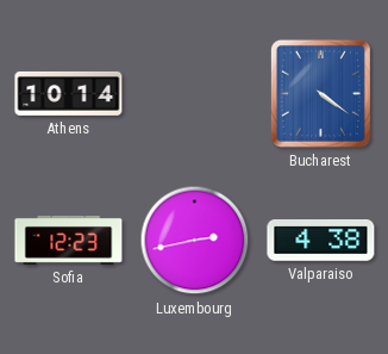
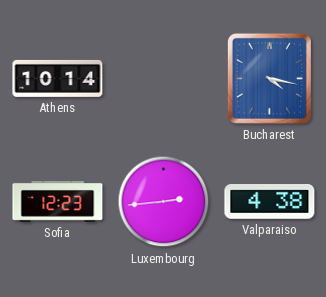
Bucharest: 4:21 -> 4:17 (269, 78)
Luxembourg: 2:43 -> 2:44 (164, 202)
